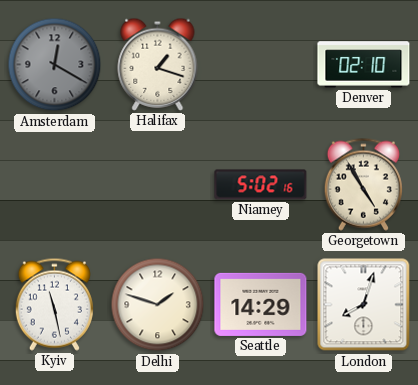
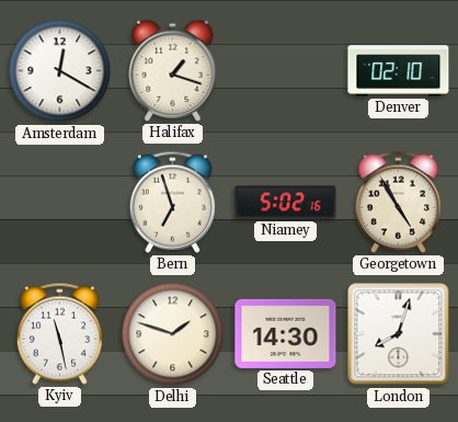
Amsterdam dial: grey -> white (60, 71)
Bern: none -> 6:57 (172, 202)
Seattle: 14:29 -> 14:30 (286, 333)
